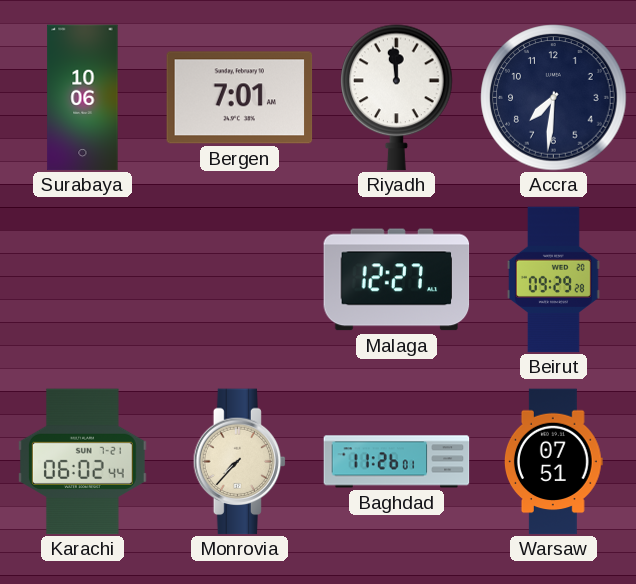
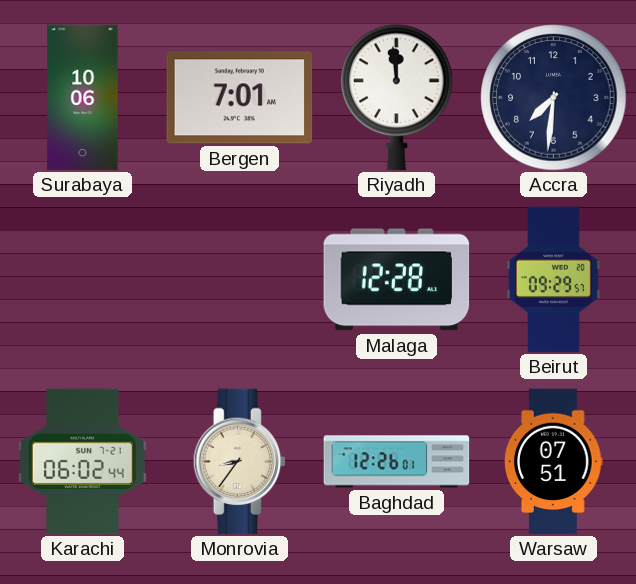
Malaga: 12:27 -> 12:28 (397, 280)
Beirut: 09:29:28 -> 09:29:57 (553, 280)
Monrovia: 7:37 -> 8:36 (240, 462)
Baghdad: 11:26 -> 12:26 (397, 462)
